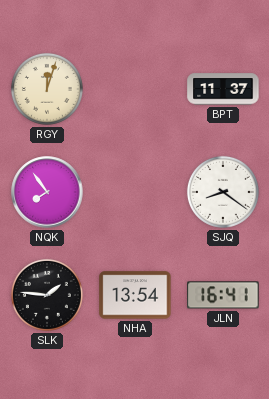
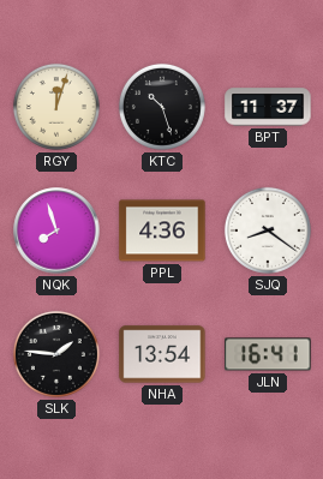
KTC: none -> 10:27 (162, 107)
NQK: 7:54 -> 7:57 (56, 230)
PPL: none -> 4:36 (162, 230)
